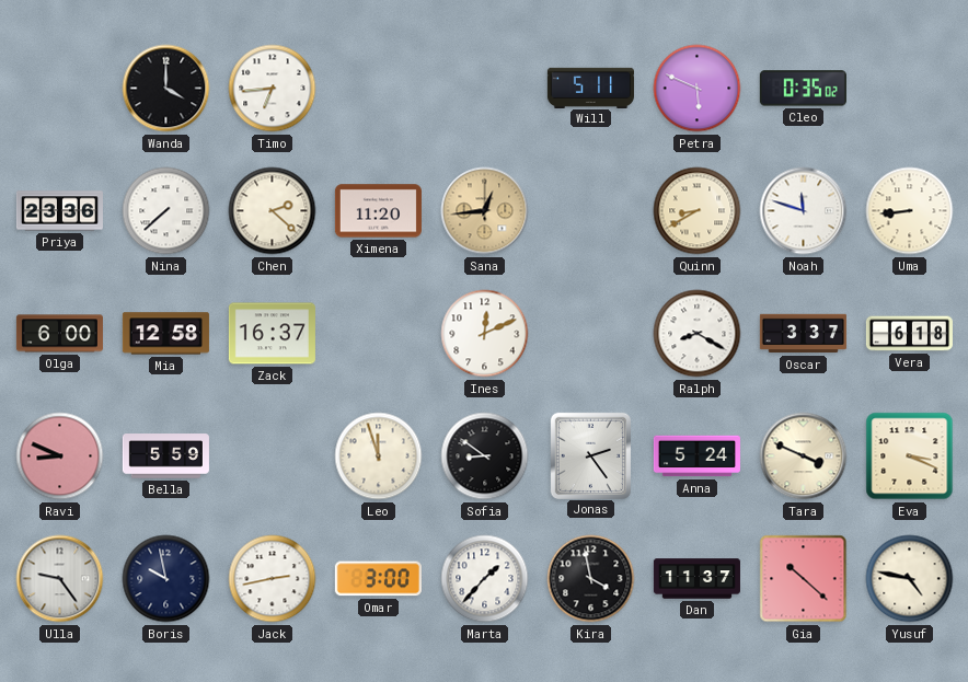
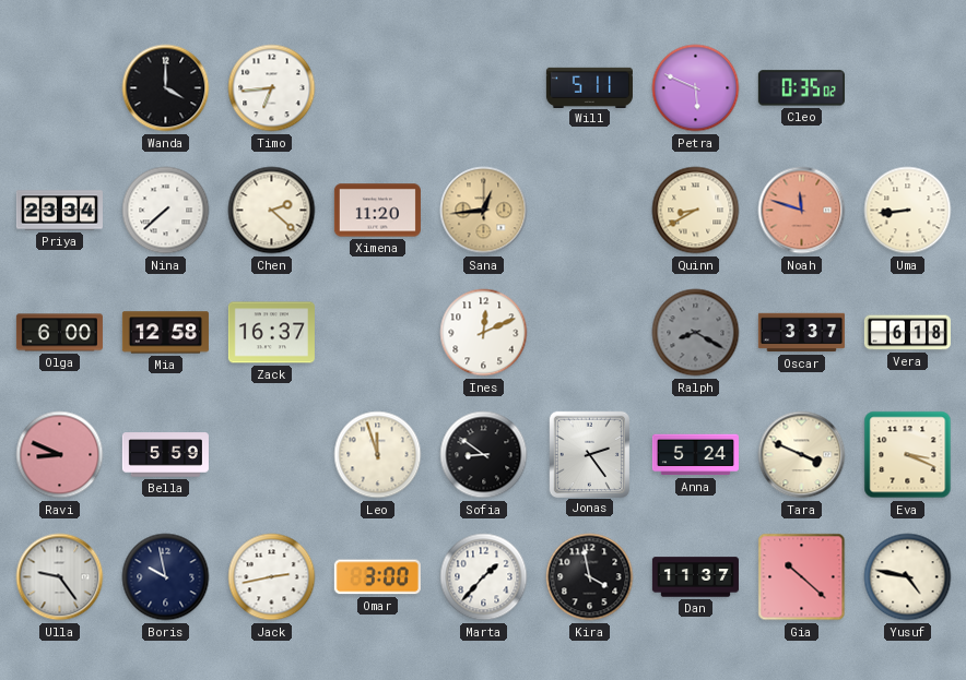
Priya: 23:36 -> 23:34 (59, 211)
Noah dial: white -> salmon (802, 211)
Ralph dial: white -> grey (696, 333)
